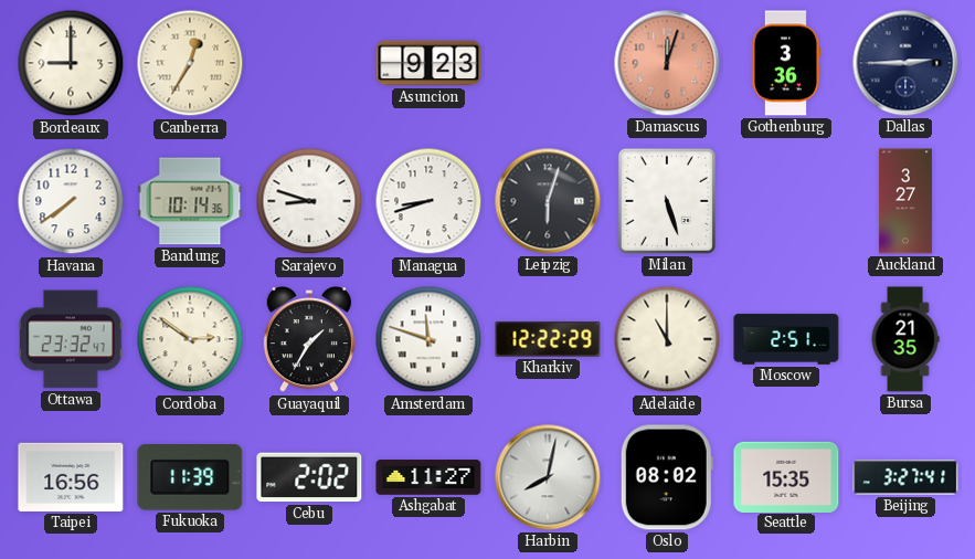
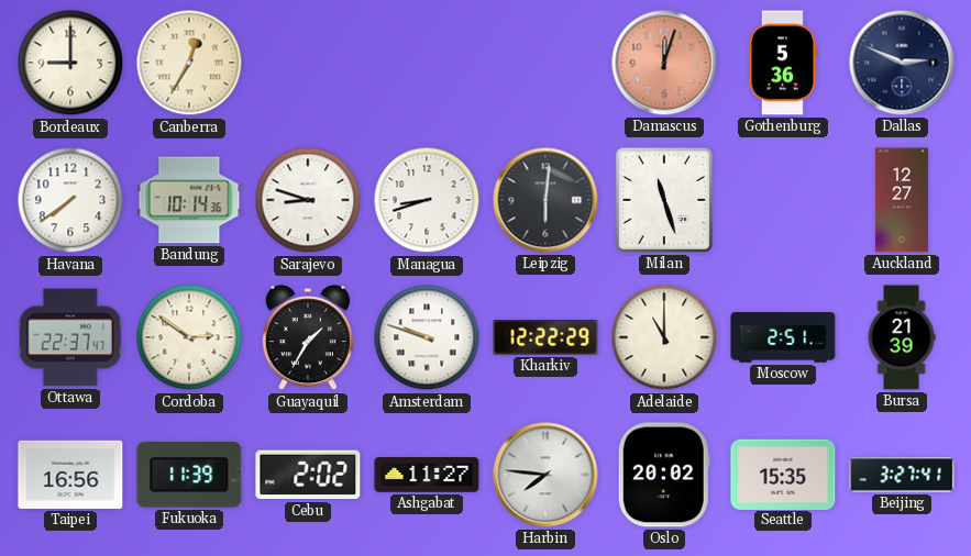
Asuncion: 9:23 -> none (428, 63)
Gothenburg: 3:36 -> 5:36 (782, 63)
Dallas: 2:45 -> 2:49 (902, 63)
Leipzig: 6:03 -> 6:01 (545, 200)
Milan: 5:27 -> 11:27 (664, 200)
Auckland: 3:27 -> 12:27 (902, 200)
Ottawa: 23:32 -> 22:37 (70, 337)
Amsterdam: 11:48 -> 9:48 (427, 337)
Bursa: 21:35 -> 21:39 (902, 337)
Harbin: 8:02 -> 7:46 (545, 475)
Oslo: 08:02 -> 20:02 (664, 475)
